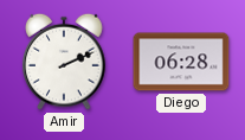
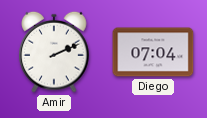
Diego: 06:28 -> 07:04 (153, 52)
